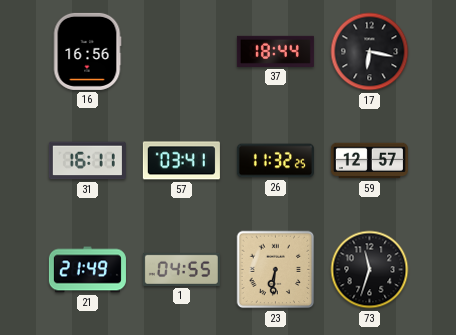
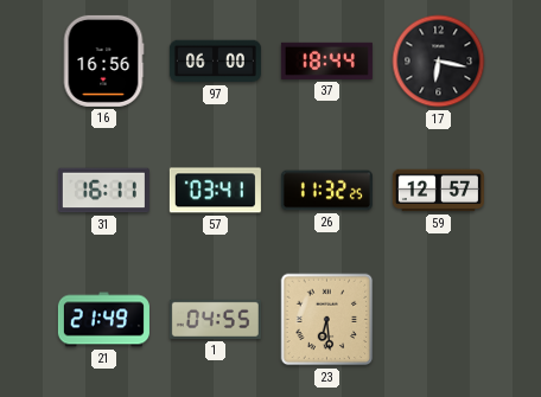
97: none -> 06:00 (215, 62)
23: 6:31 -> 6:29 (327, 320)
73: 11:33 -> none (370, 270)
